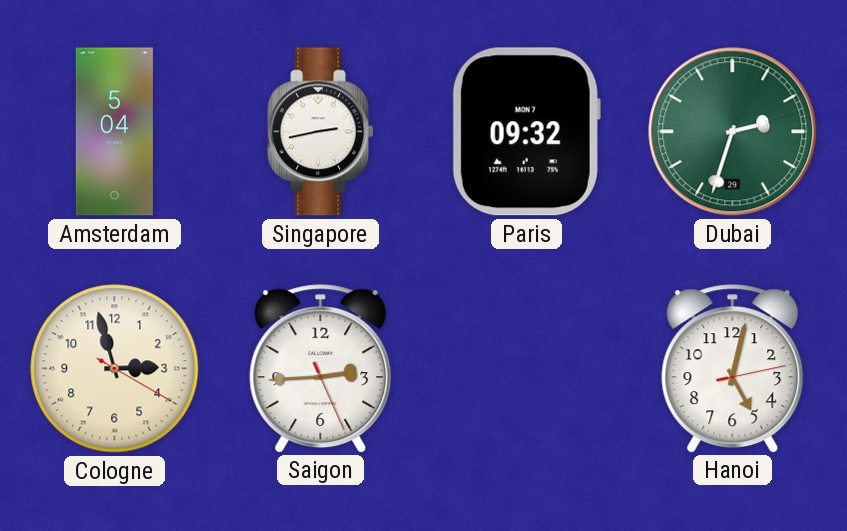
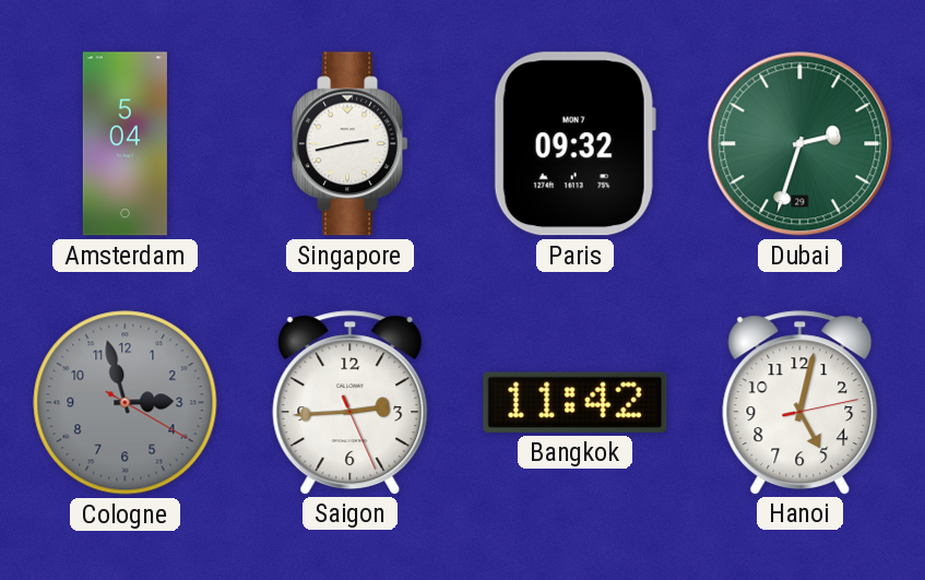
Cologne dial: cream -> grey (126, 403)
Bangkok: none -> 11:42 (576, 402)
